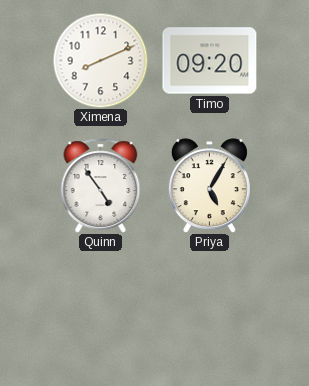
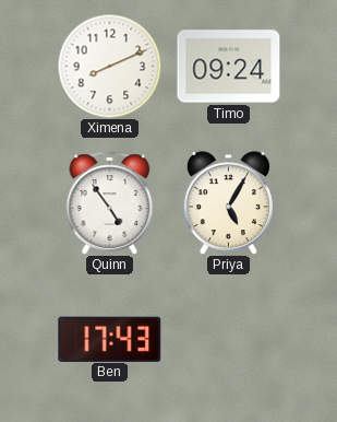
Timo: 09:20 -> 09:24 (229, 67)
Ben: none -> 17:43 (110, 339)
